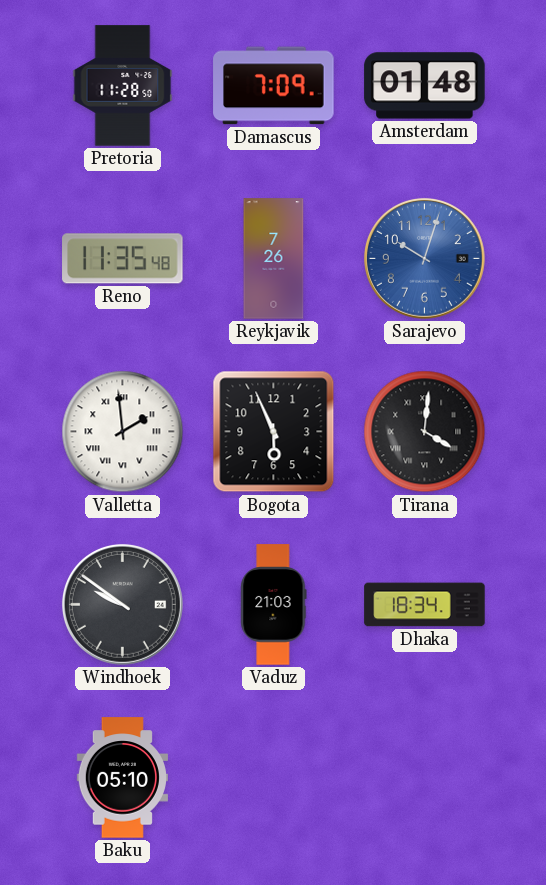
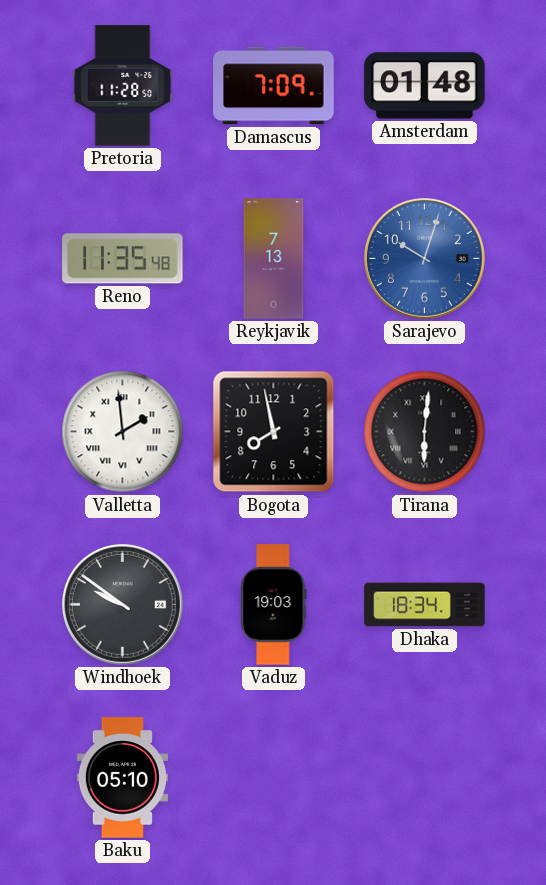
Reykjavik: 7:26 -> 7:13 (274, 259)
Bogota: 5:56 -> 7:58 (274, 432)
Tirana: 4:01 -> 6:01 (425, 432)
Vaduz: 21:03 -> 19:03 (274, 605)
